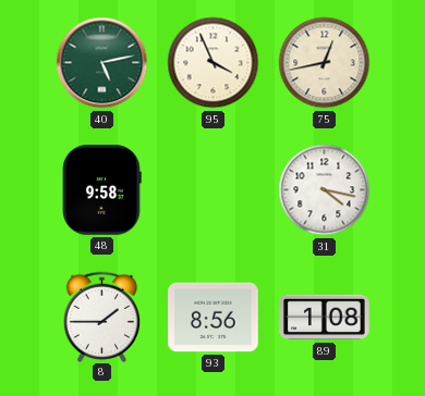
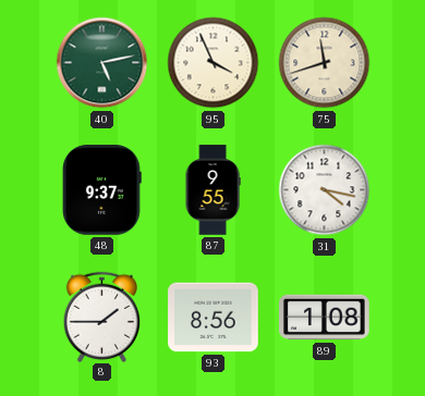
75: 12:43 -> 11:42 (325, 63)
48: 9:58 -> 9:37 (102, 190)
87: none -> 9:55 (212, 190)
